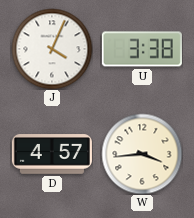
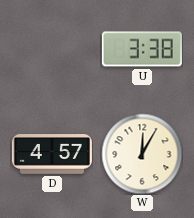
J: 4:04 -> none (52, 49)
W: 3:44 -> 12:05 (142, 154)
